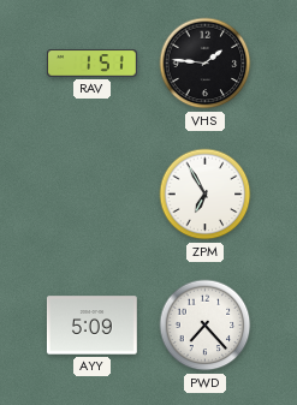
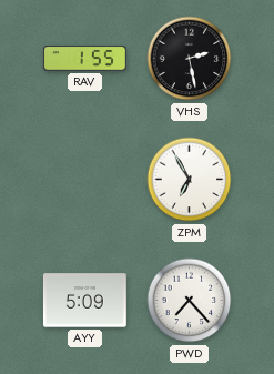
RAV: 1:51 -> 1:55 (85, 59)
VHS: 1:46 -> 2:28 (190, 59)
